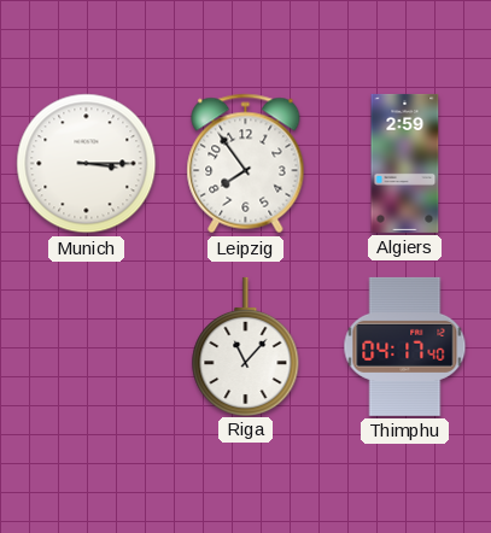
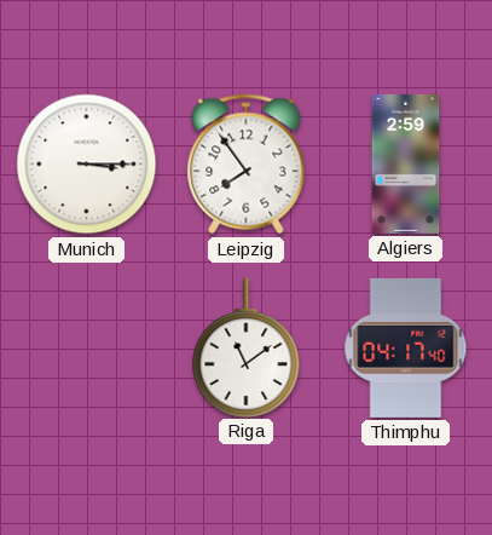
Riga: 11:07 -> 11:09 (247, 347)
